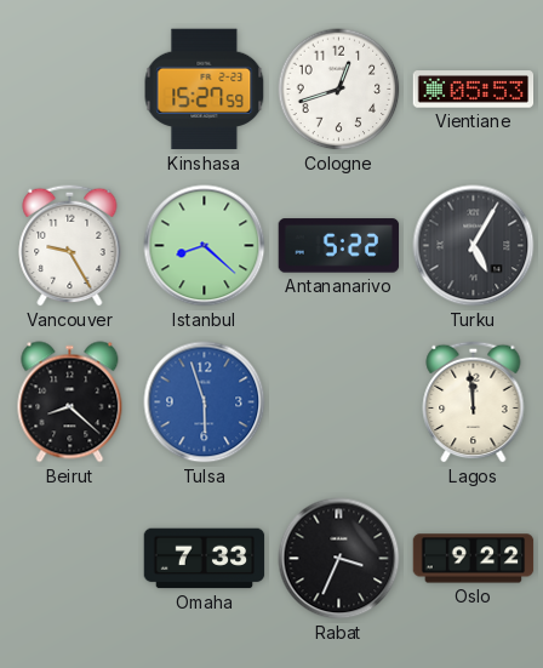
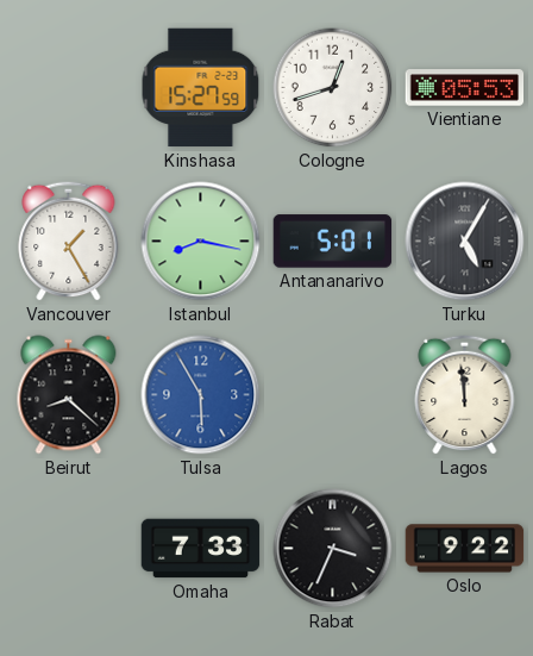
Vancouver: 9:25 -> 1:25 (69, 240)
Istanbul: 8:22 -> 8:17 (201, 242)
Antananarivo: 5:22 -> 5:01 (333, 242)
Tulsa: 5:57 -> 5:55 (201, 395)
